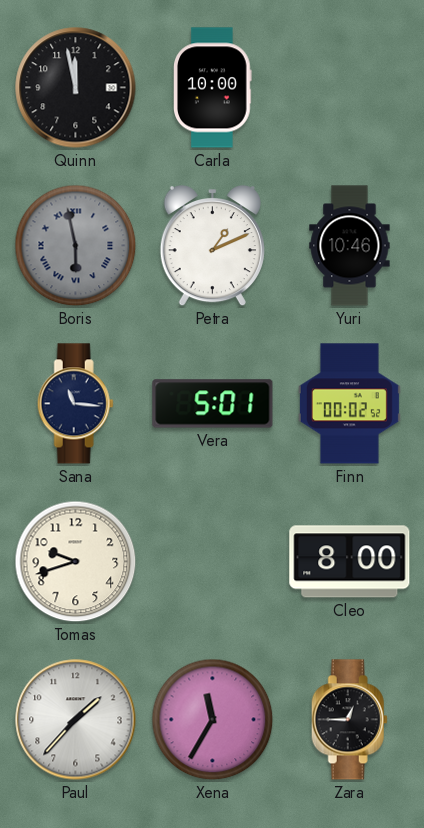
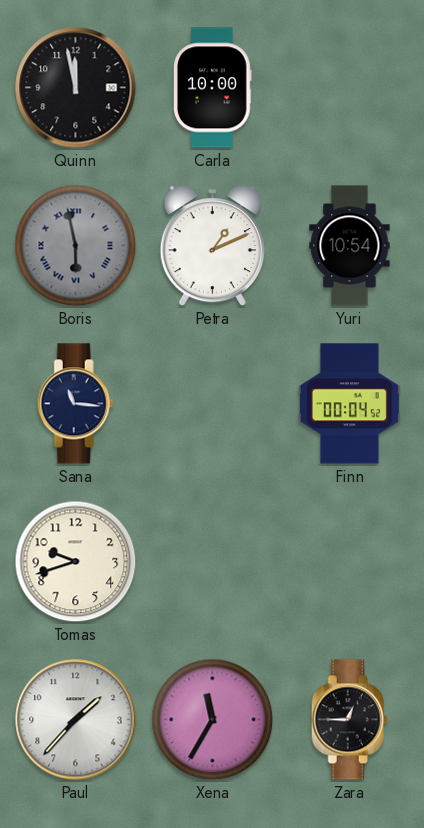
Yuri: 10:46 -> 10:54 (350, 246)
Vera: 5:01 -> none (213, 404)
Finn: 00:02 -> 00:04 (349, 404)
Cleo: 8:00 -> none (350, 562)
